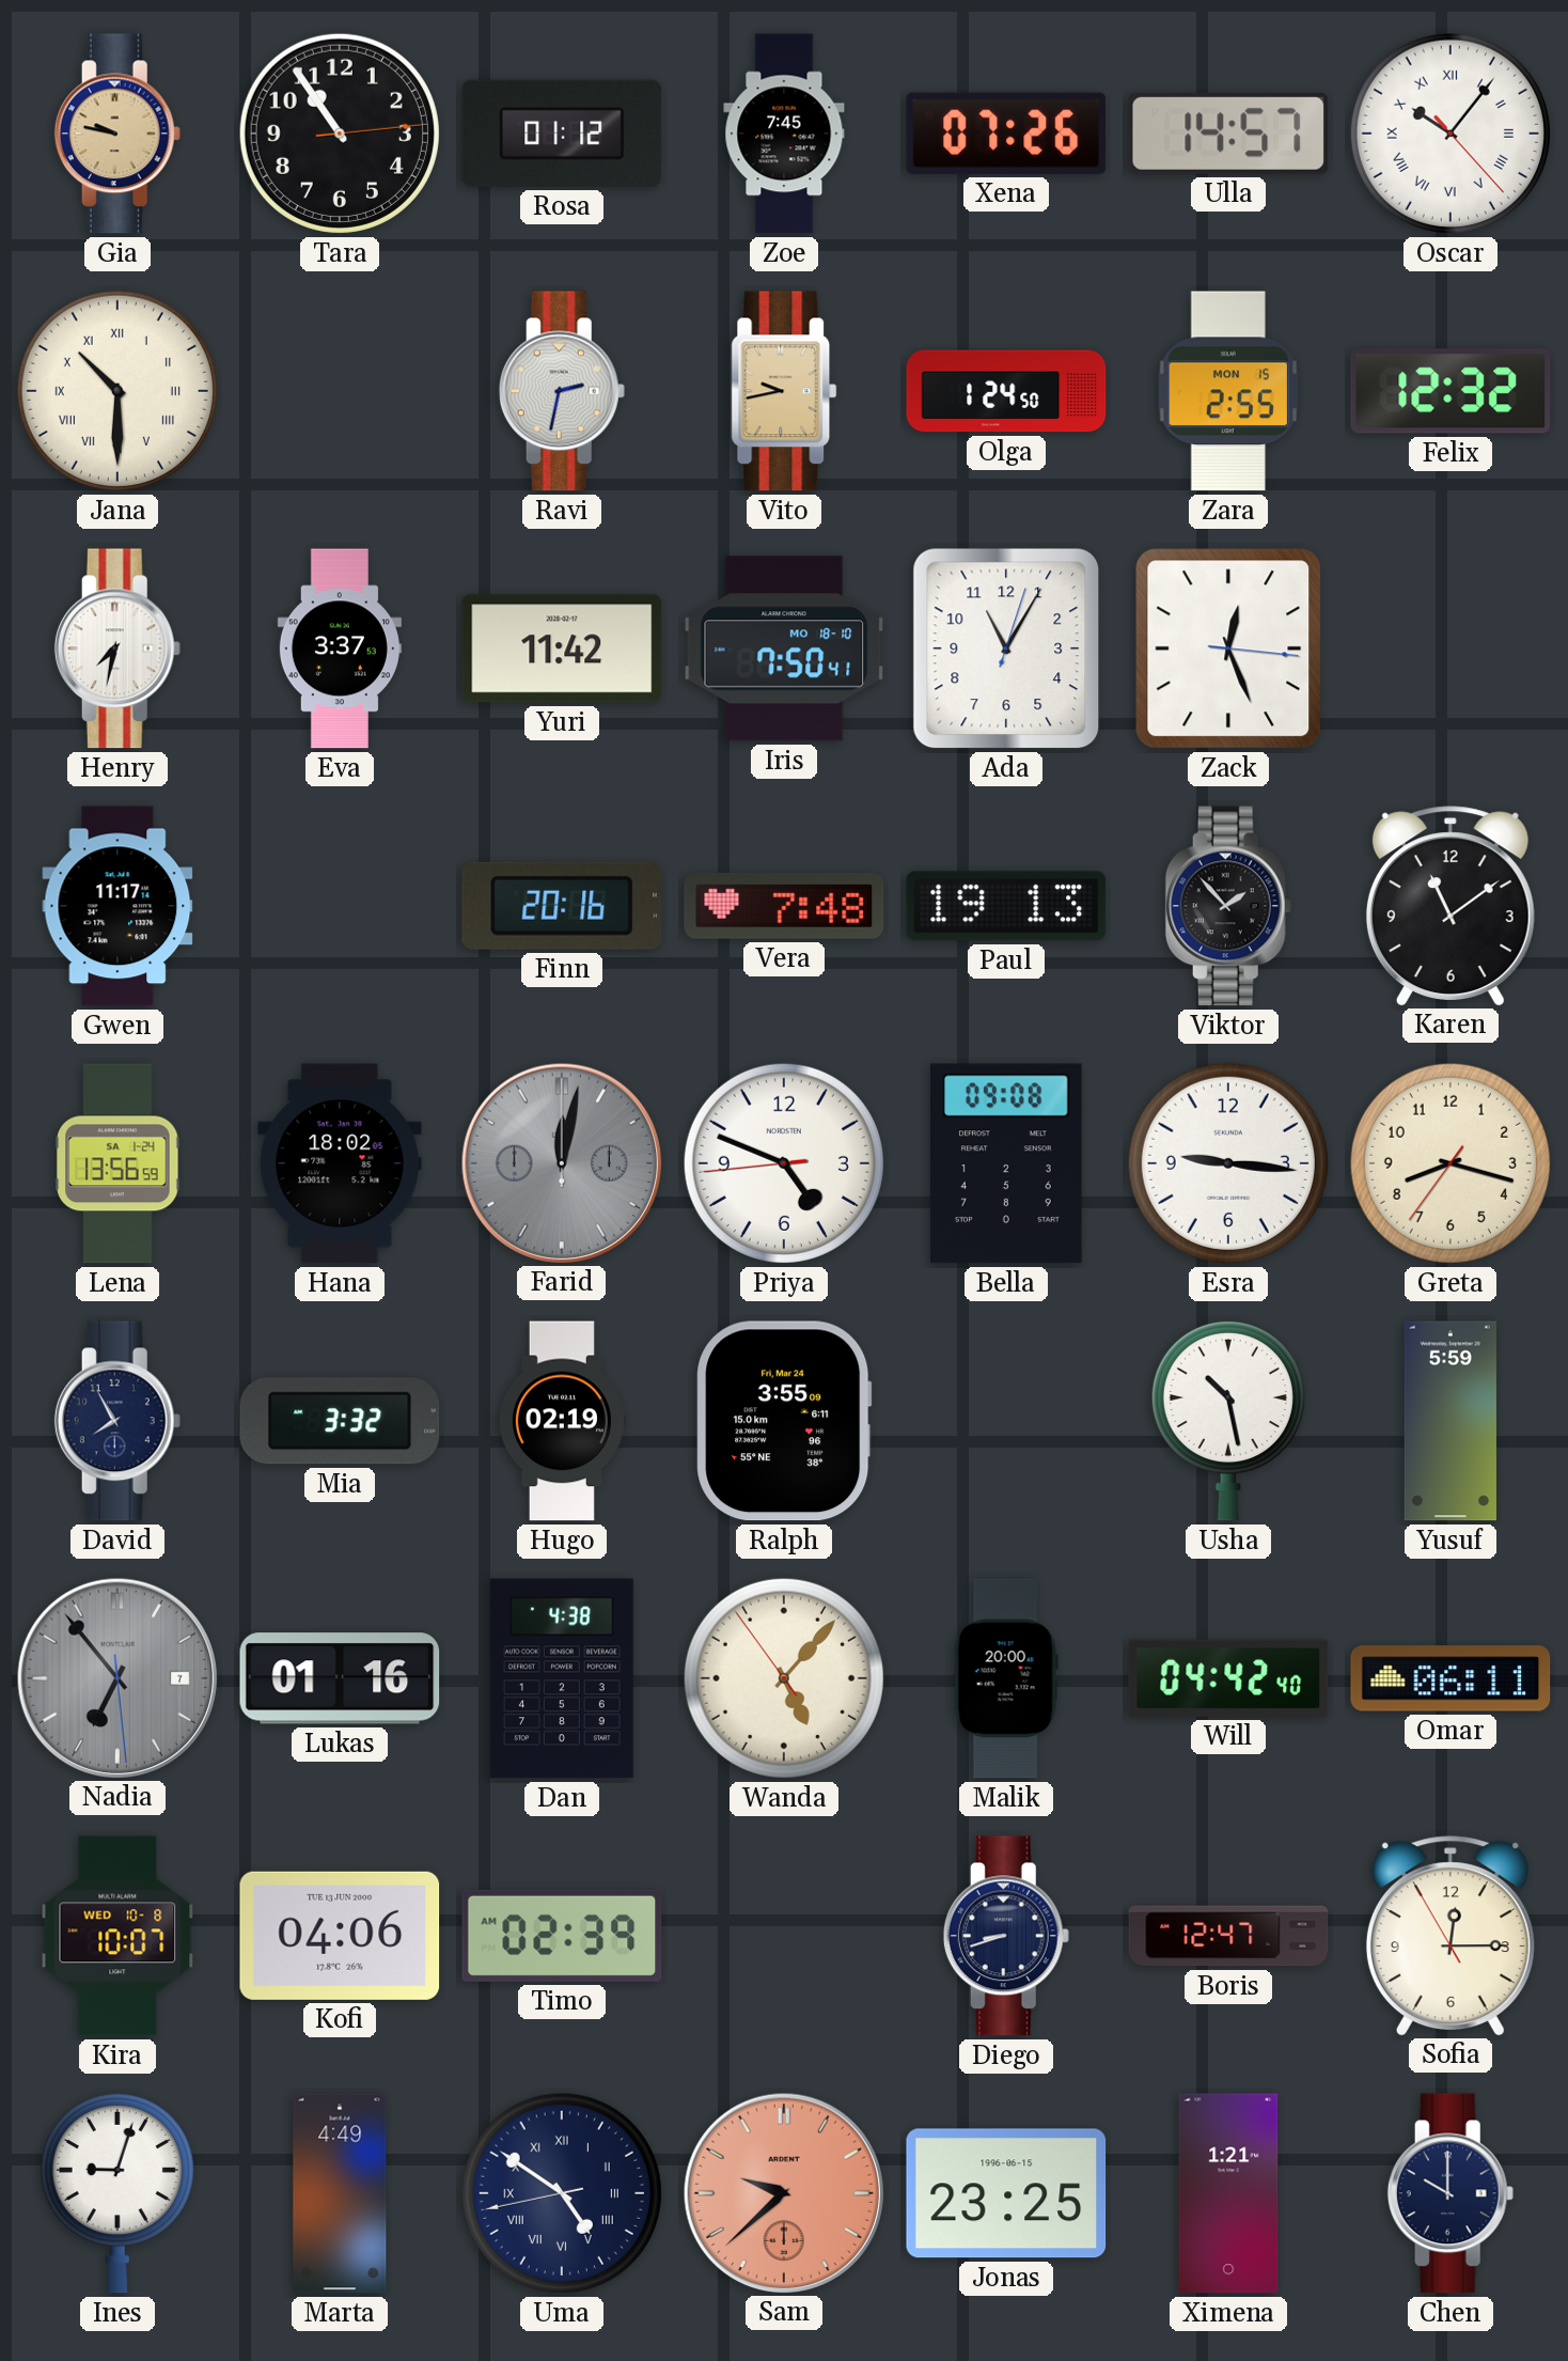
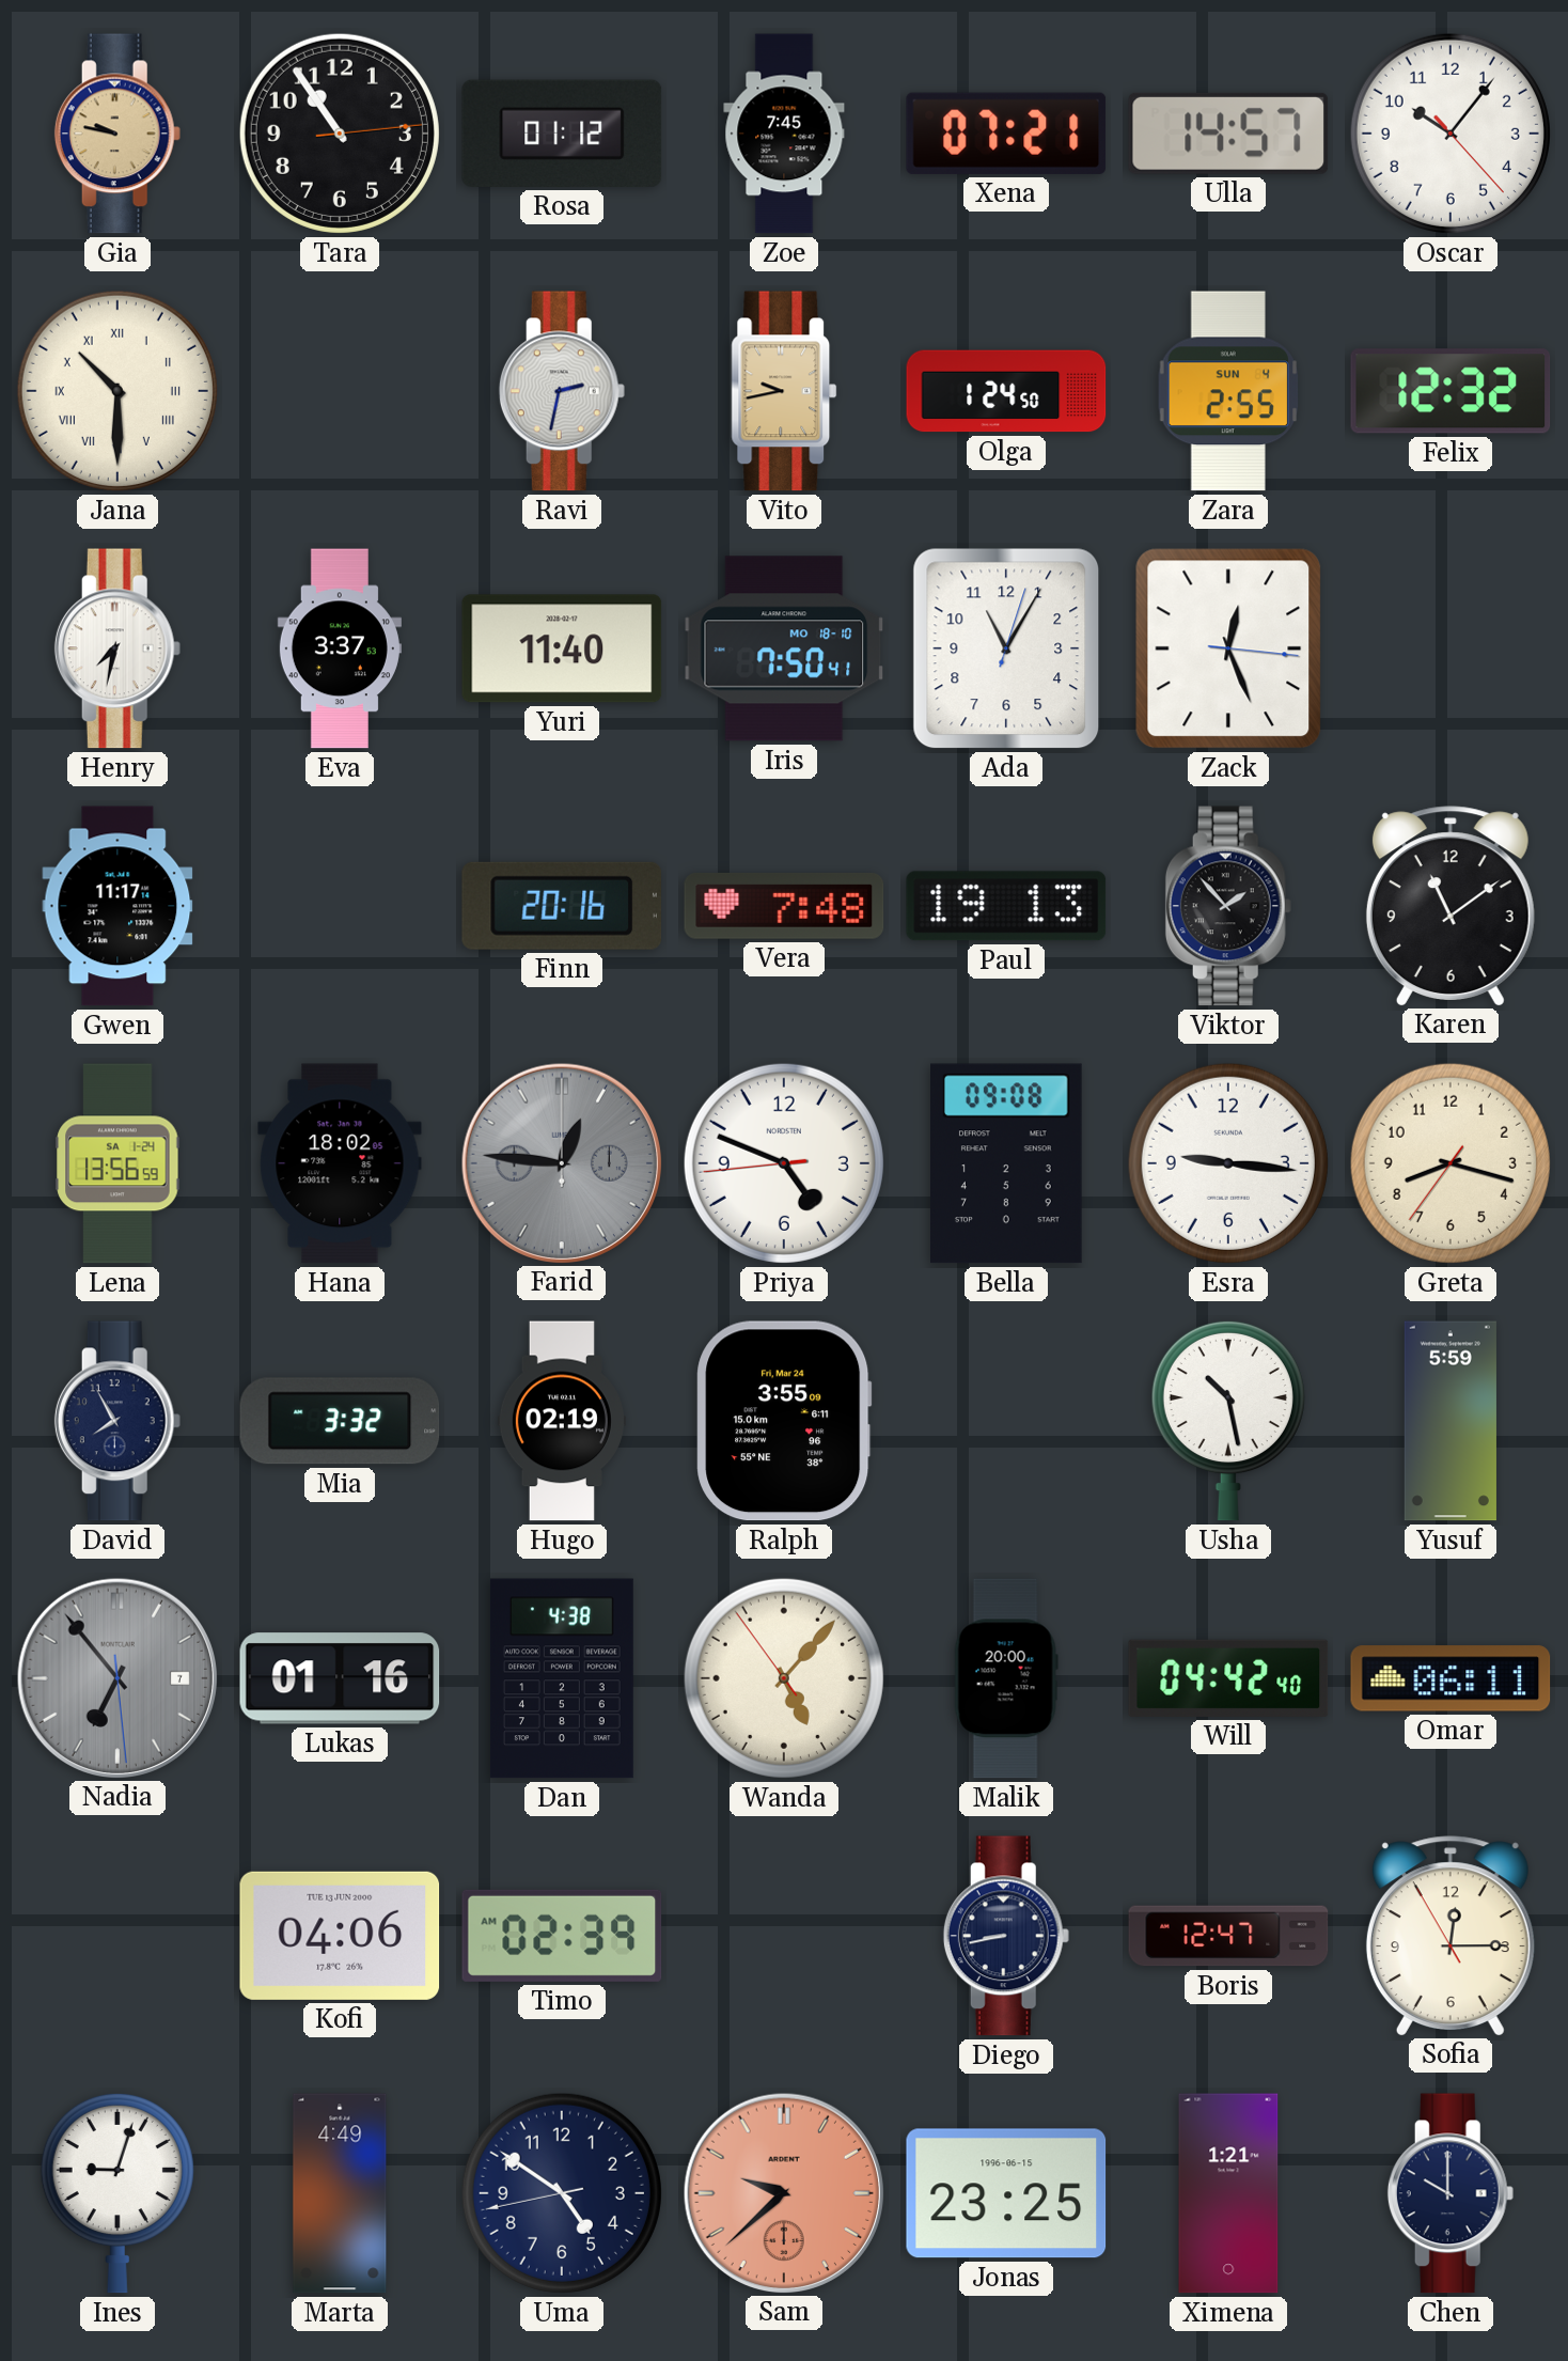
Xena: 07:26 -> 07:21 (1006, 134)
Oscar numerals: Roman -> Arabic (1451, 134)
Zara date: MON 15 -> SUN 4 (1228, 391)
Yuri: 11:42 -> 11:40 (562, 648)
Farid: 12:02 -> 12:46 (561, 1162)
Kira: 10:07 -> none (117, 1936)
Diego: 8:42 -> 8:43 (1006, 1936)
Uma numerals: Roman -> Arabic (562, 2193)
